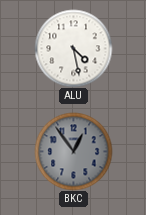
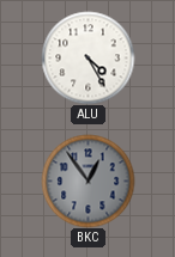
ALU: 4:28 -> 4:25 (87, 57)
